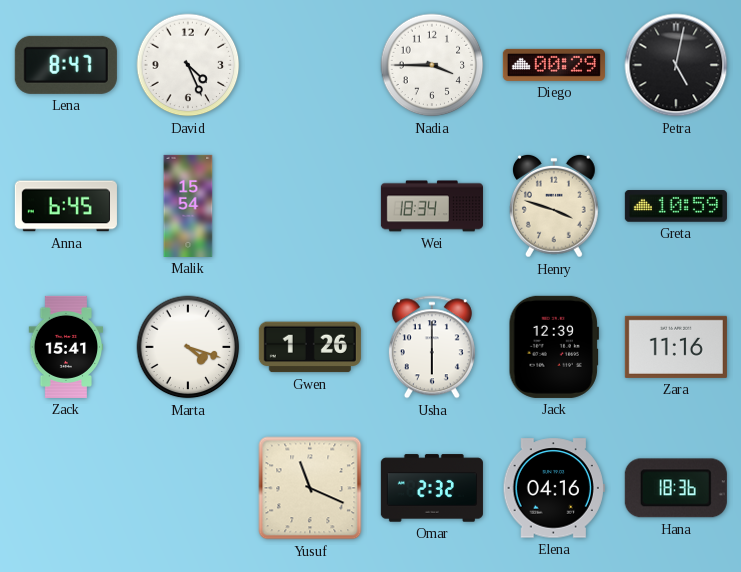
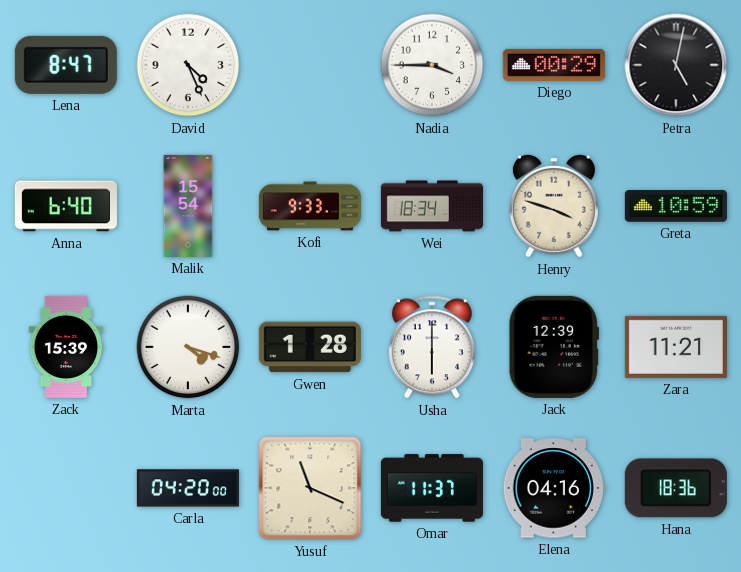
Anna: 6:45 -> 6:40 (66, 206)
Kofi: none -> 9:33 (310, 206)
Zack: 15:41 -> 15:39 (66, 347)
Gwen: 1:26 -> 1:28 (310, 347)
Zara: 11:16 -> 11:21 (676, 347)
Carla: none -> 04:20 (188, 488)
Omar: 2:32 -> 11:37 (432, 488)
